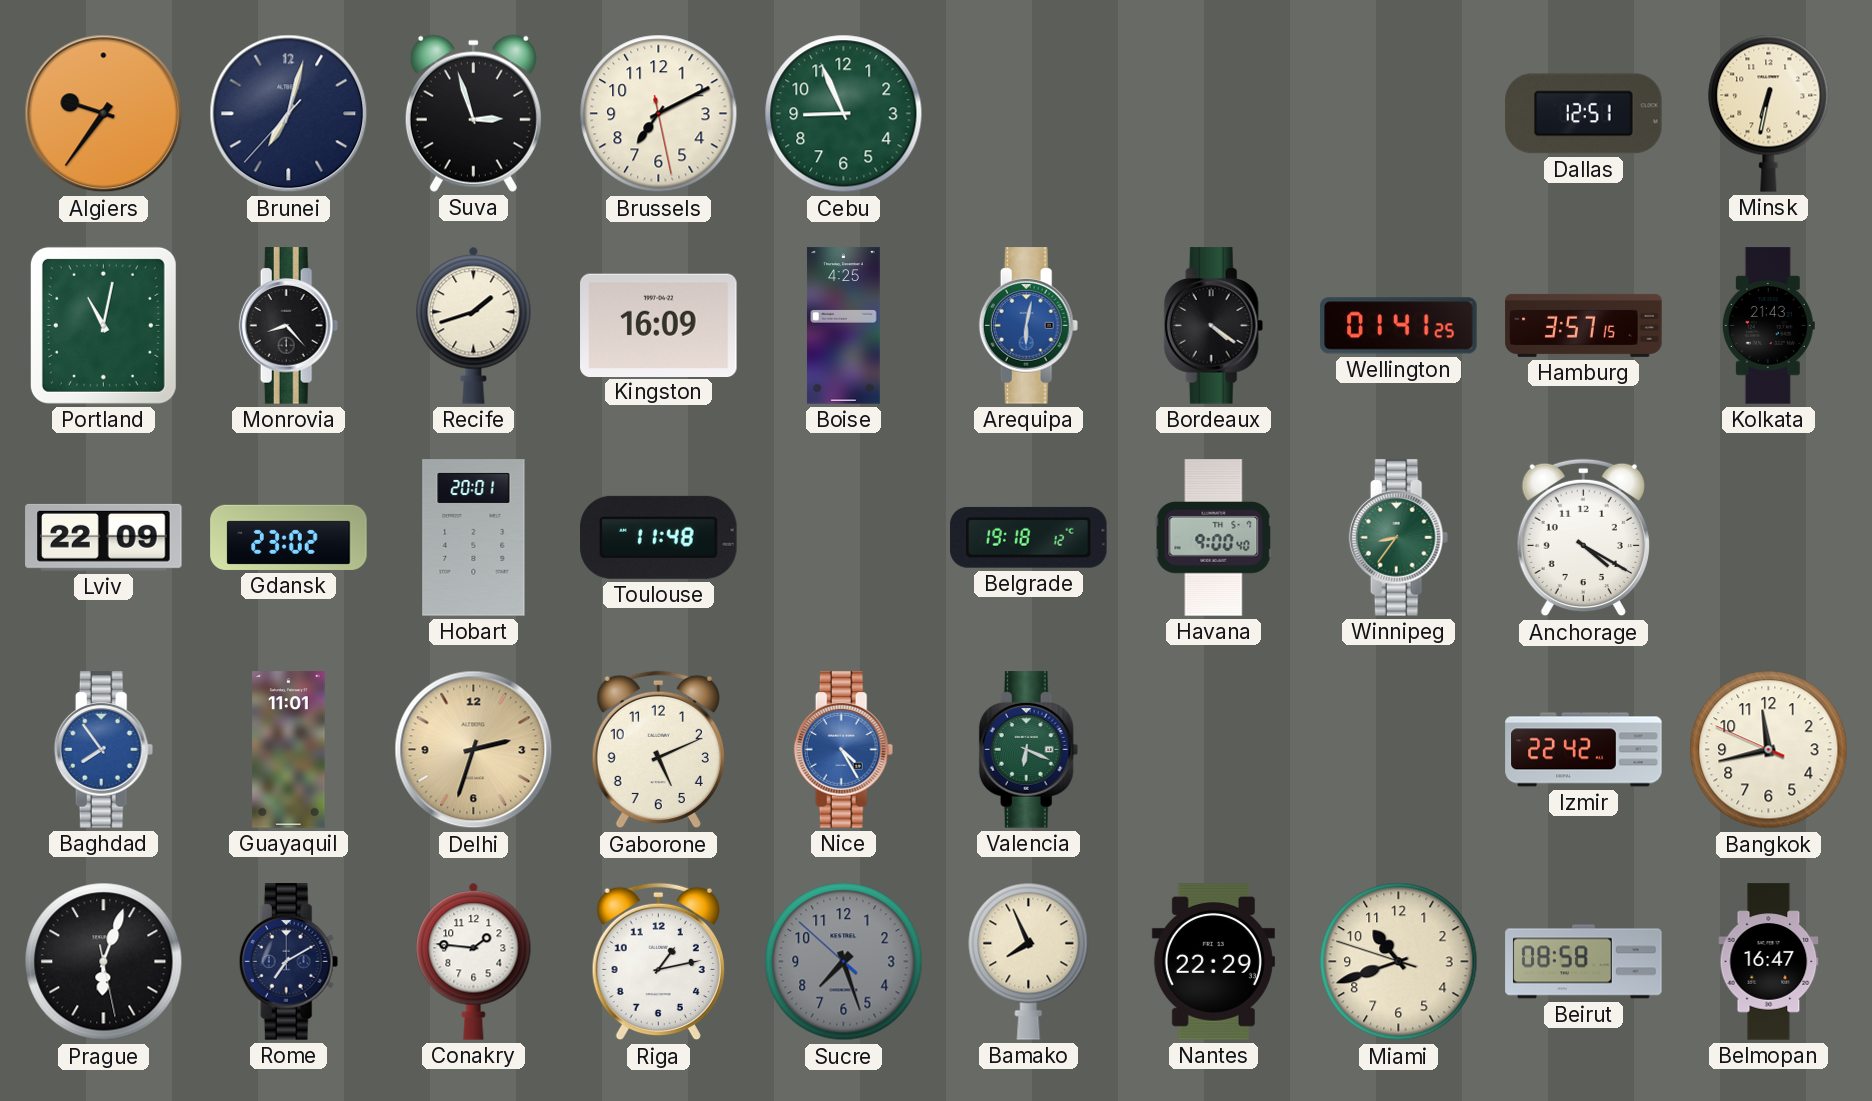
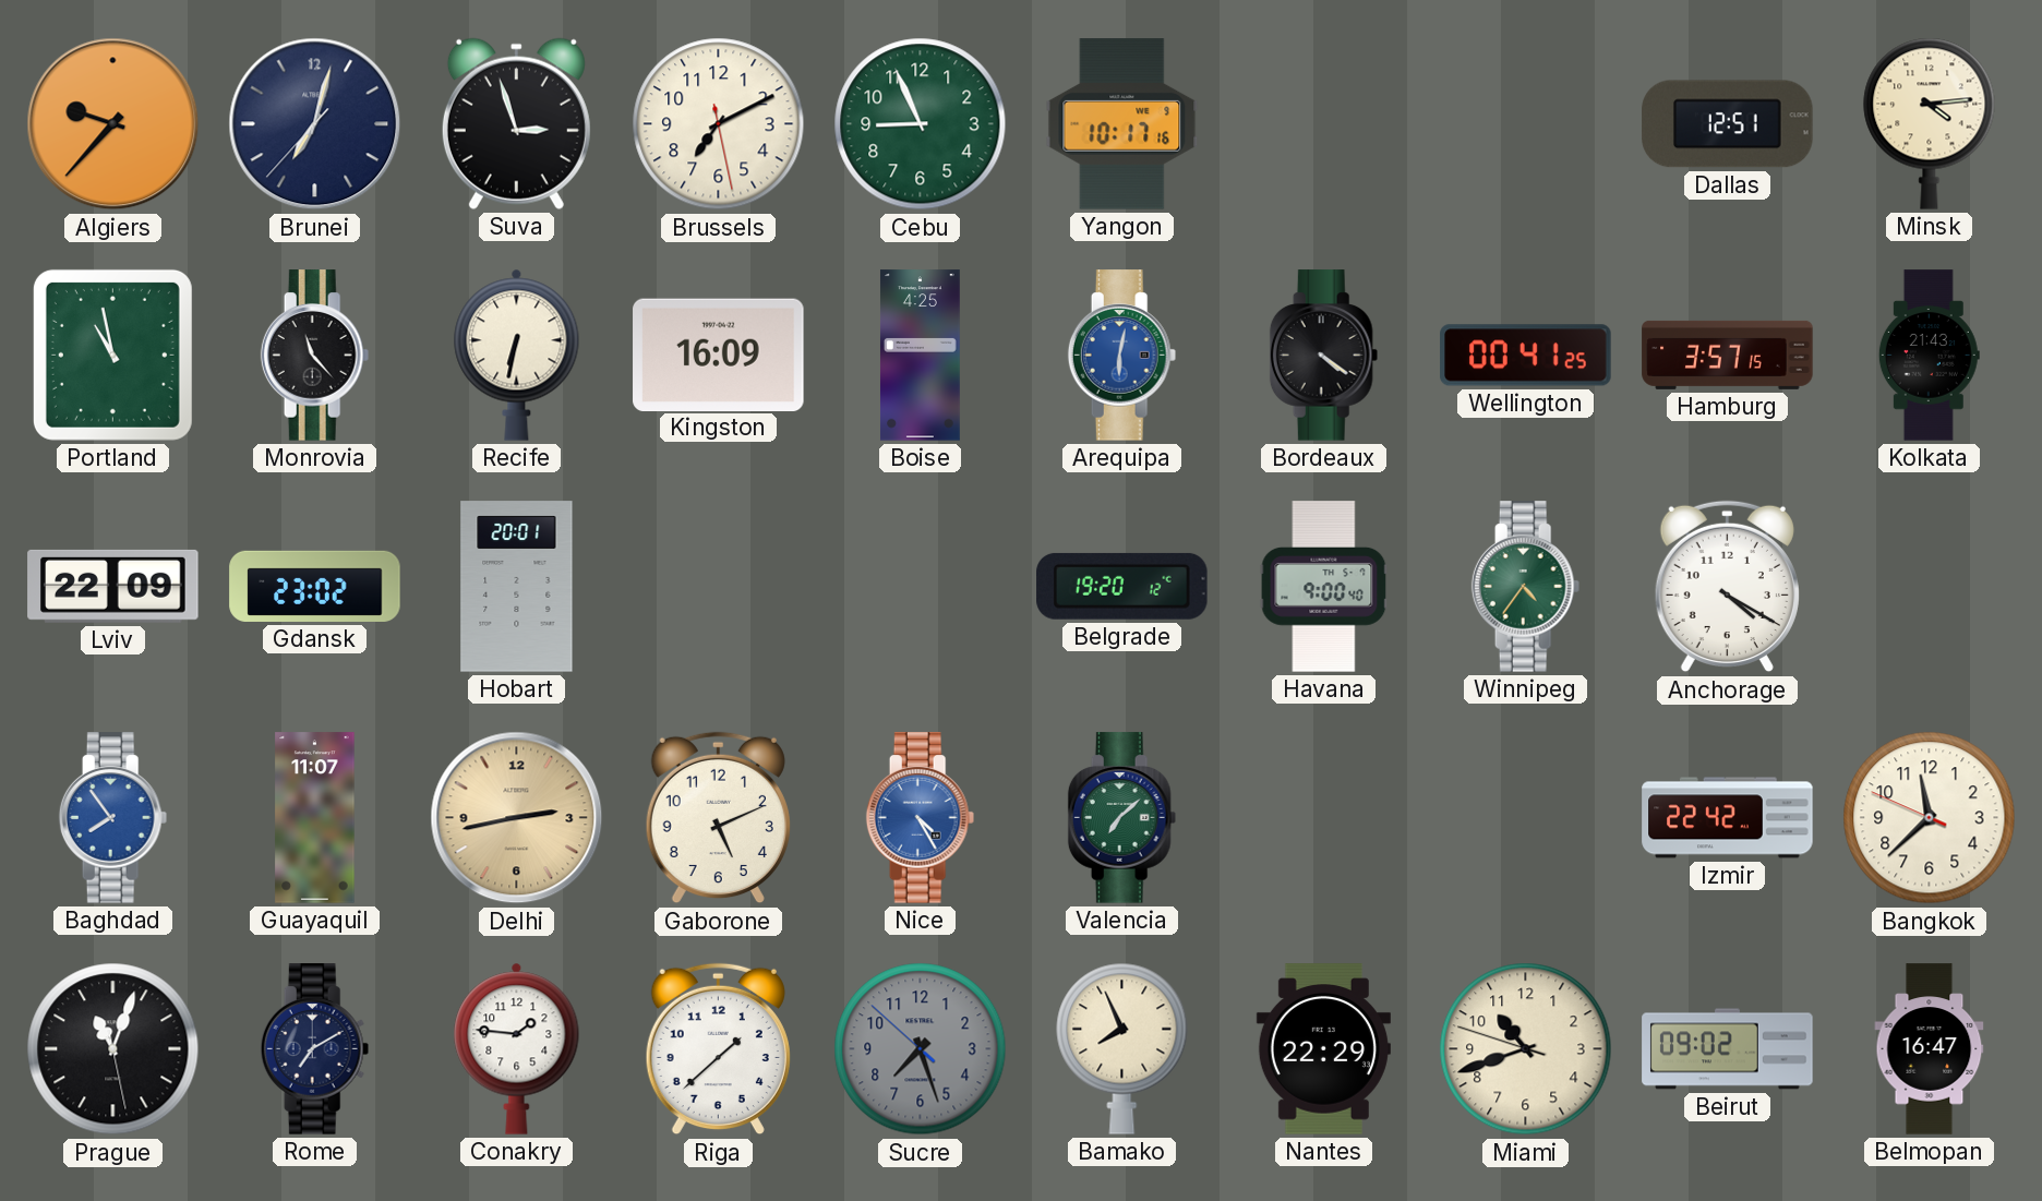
Algiers: 9:36 -> 9:37 (113, 124)
Yangon: none -> 10:17 (1122, 124)
Minsk: 6:32 -> 4:14 (1930, 123)
Portland: 11:02 -> 10:58 (112, 355)
Monrovia: 8:23 -> 11:23 (315, 356)
Recife: 1:42 -> 6:32 (517, 355)
Wellington: 01:41 -> 00:41 (1526, 356)
Toulouse: 11:48 -> none (659, 537)
Belgrade: 19:18 -> 19:20 (1122, 586)
Winnipeg: 8:36 -> 4:36 (1526, 587)
Guayaquil: 11:01 -> 11:07 (315, 818)
Delhi: 2:33 -> 2:43 (517, 818)
Valencia: 6:19 -> 7:08 (1122, 818)
Bangkok: 11:42 -> 11:37 (1930, 818)
Prague: 6:03 -> 11:03 (113, 1049)
Riga: 1:13 -> 1:38 (718, 1049)
Beirut: 08:58 -> 09:02 (1728, 1049)
